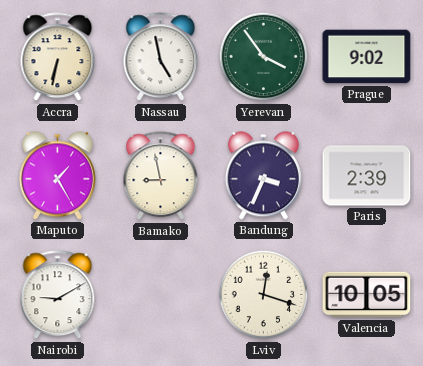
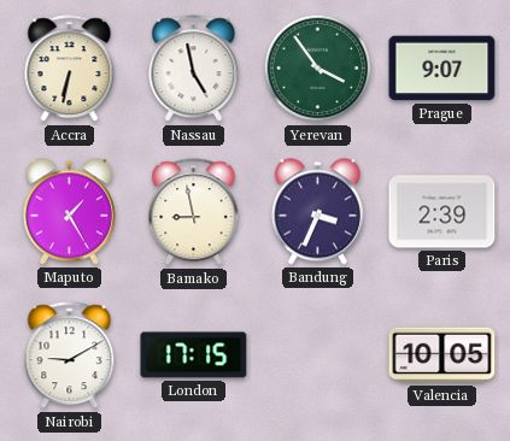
Prague: 9:02 -> 9:07 (442, 69)
London: none -> 17:15 (194, 355)
Lviv: 12:18 -> none (264, 295)
